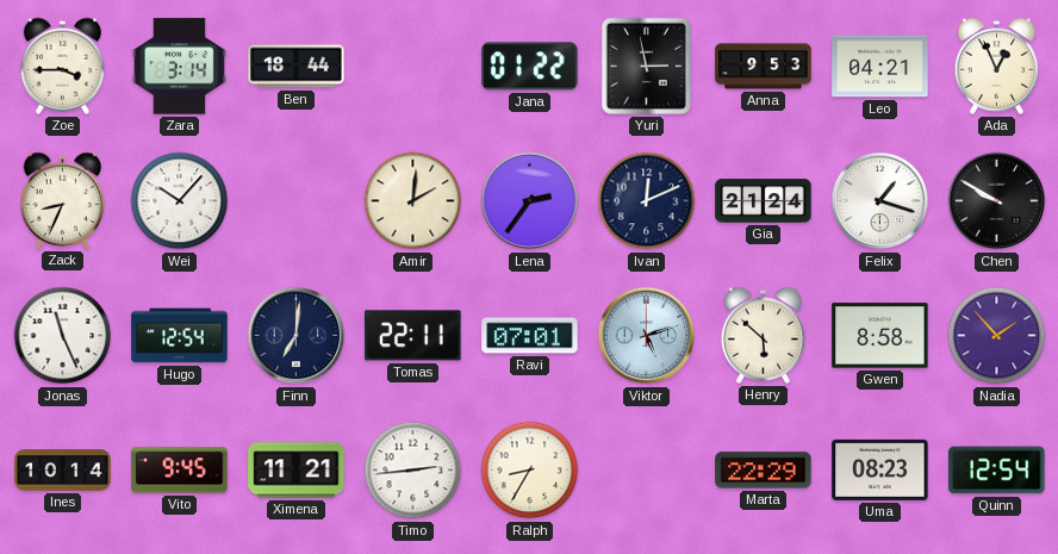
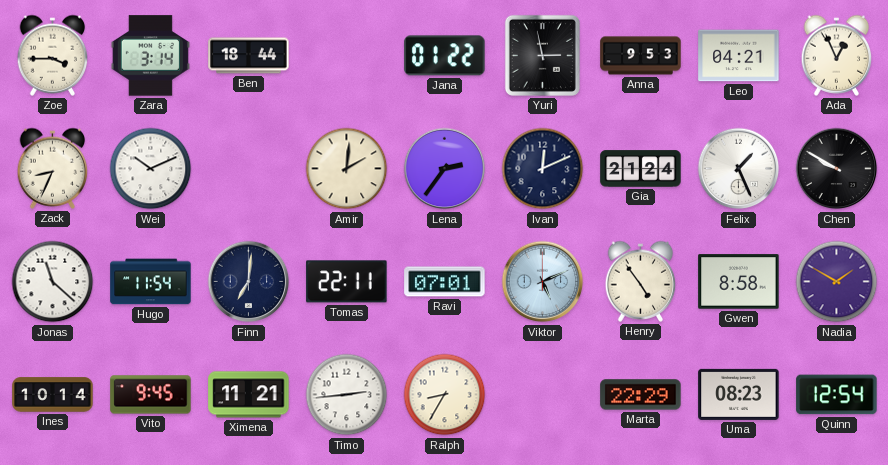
Wei: 10:07 -> 10:11 (151, 169)
Felix: 1:18 -> 1:26 (739, 169)
Jonas: 11:26 -> 11:22 (53, 282)
Hugo: 12:54 -> 11:54 (151, 282)
Viktor: 5:12 -> 5:11 (543, 282)
Henry: 5:52 -> 4:54 (641, 281)
Nadia: 1:53 -> 1:50 (837, 282)
